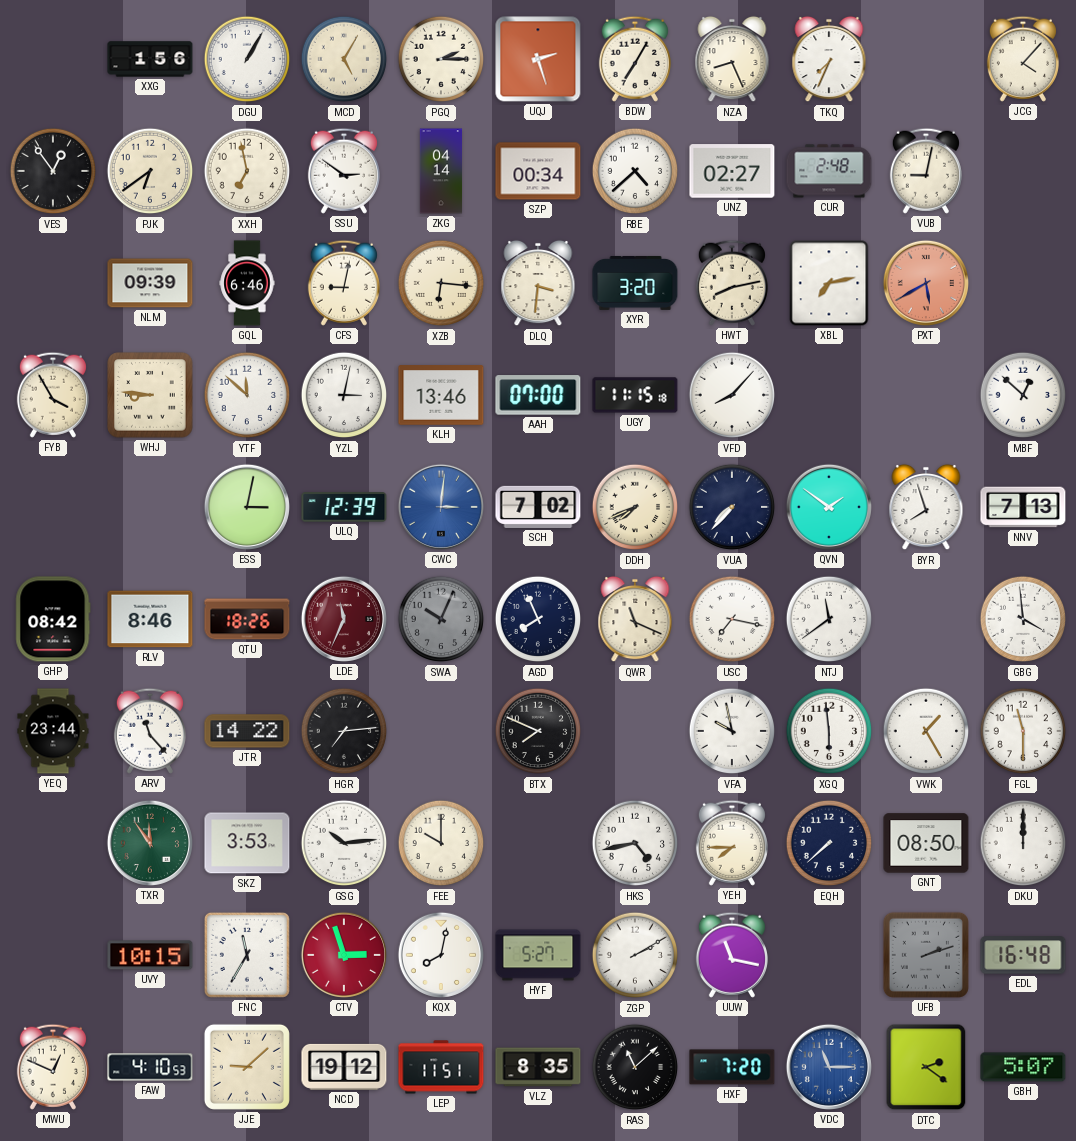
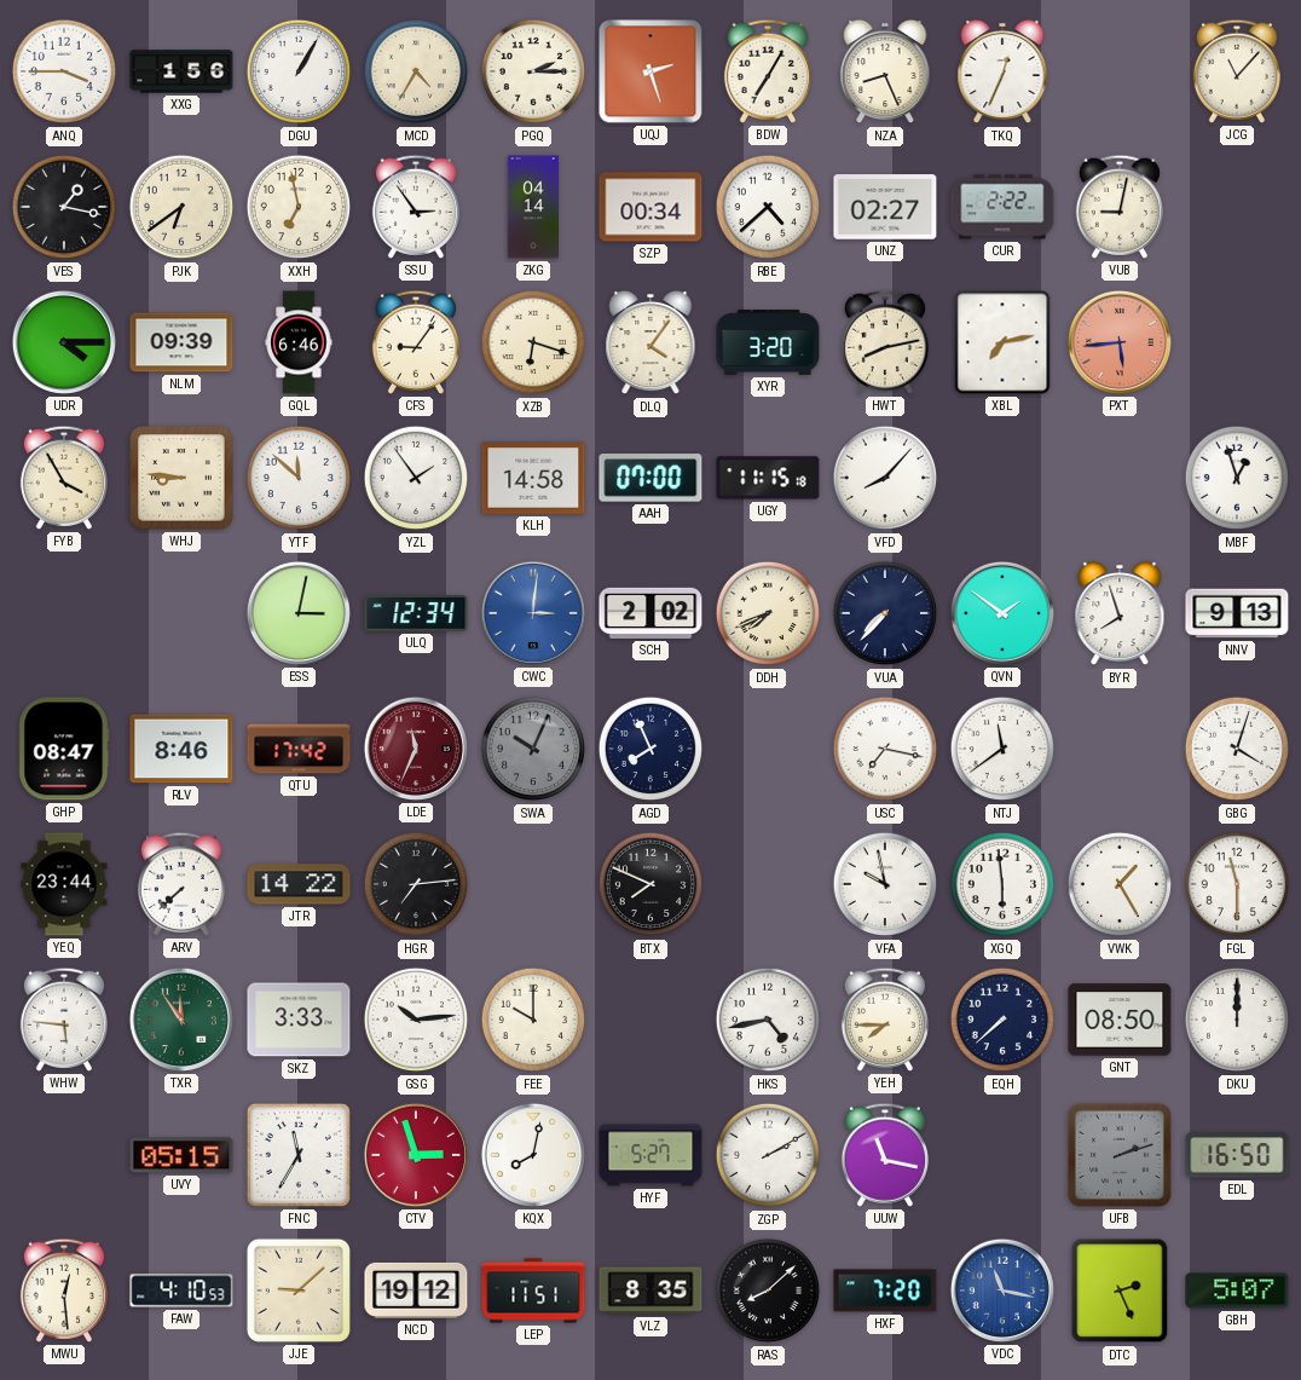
ANQ: none -> 3:45 (64, 71)
MCD: 5:05 -> 4:35 (416, 71)
TKQ: 7:34 -> 12:34 (1002, 71)
JCG: 4:07 -> 11:07 (1237, 71)
VES: 12:54 -> 1:17 (64, 207)
SSU: 2:51 -> 2:54 (416, 207)
CUR: 2:48 -> 2:22 (1002, 207)
UDR: none -> 4:15 (64, 342)
CFS: 9:02 -> 9:06 (416, 342)
XZB: 6:16 -> 6:18 (533, 342)
DLQ: 3:31 -> 4:06 (650, 342)
PXT: 5:40 -> 5:44 (1120, 342)
YZL: 3:02 -> 1:54 (416, 478)
KLH: 13:46 -> 14:58 (533, 478)
MBF: 12:52 -> 12:57 (1237, 478)
ULQ: 12:39 -> 12:34 (416, 613)
SCH: 7:02 -> 2:02 (650, 613)
NNV: 7:13 -> 9:13 (1237, 613)
GHP: 08:42 -> 08:47 (64, 749)
QTU: 18:26 -> 17:42 (299, 749)
QWR: 11:19 -> none (635, 619)
GBG: 3:59 -> 4:03 (1237, 749)
ARV: 11:23 -> 7:38 (181, 884)
WHW: none -> 5:46 (64, 1020)
SKZ: 3:53 -> 3:33 (299, 1020)
UVY: 10:15 -> 05:15 (181, 1155)
EDL: 16:48 -> 16:50 (1237, 1155)
MWU: 12:49 -> 12:29 (64, 1290)
RAS: 11:08 -> 8:08 (768, 1290)
VDC: 11:15 -> 11:17 (1002, 1290)
DTC: 2:21 -> 2:26 (1120, 1290)
